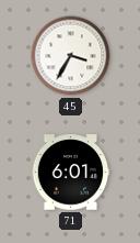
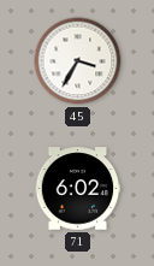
71: 6:01 -> 6:02 (78, 189)
